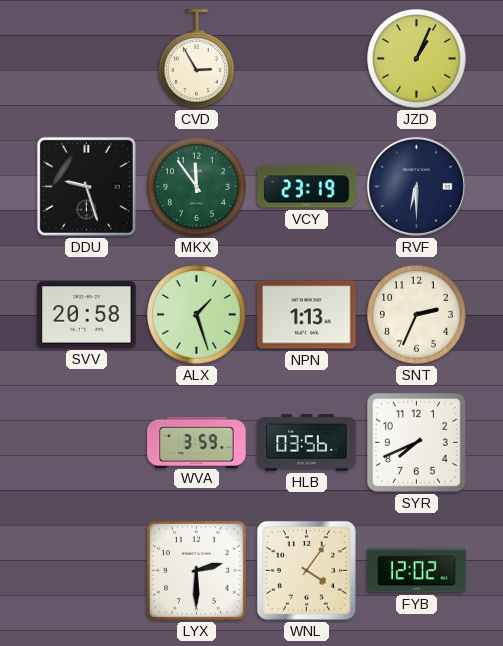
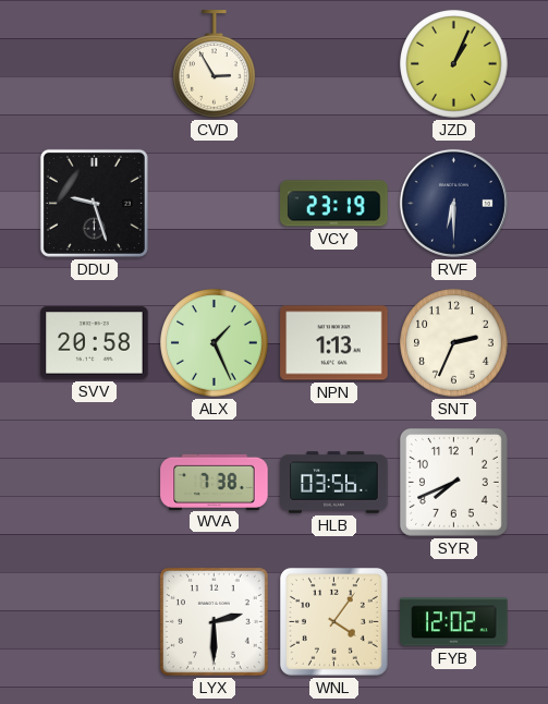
MKX: 11:54 -> none (197, 187)
ALX: 1:27 -> 1:26 (215, 343)
WVA: 3:59 -> 7:38 (215, 482)
